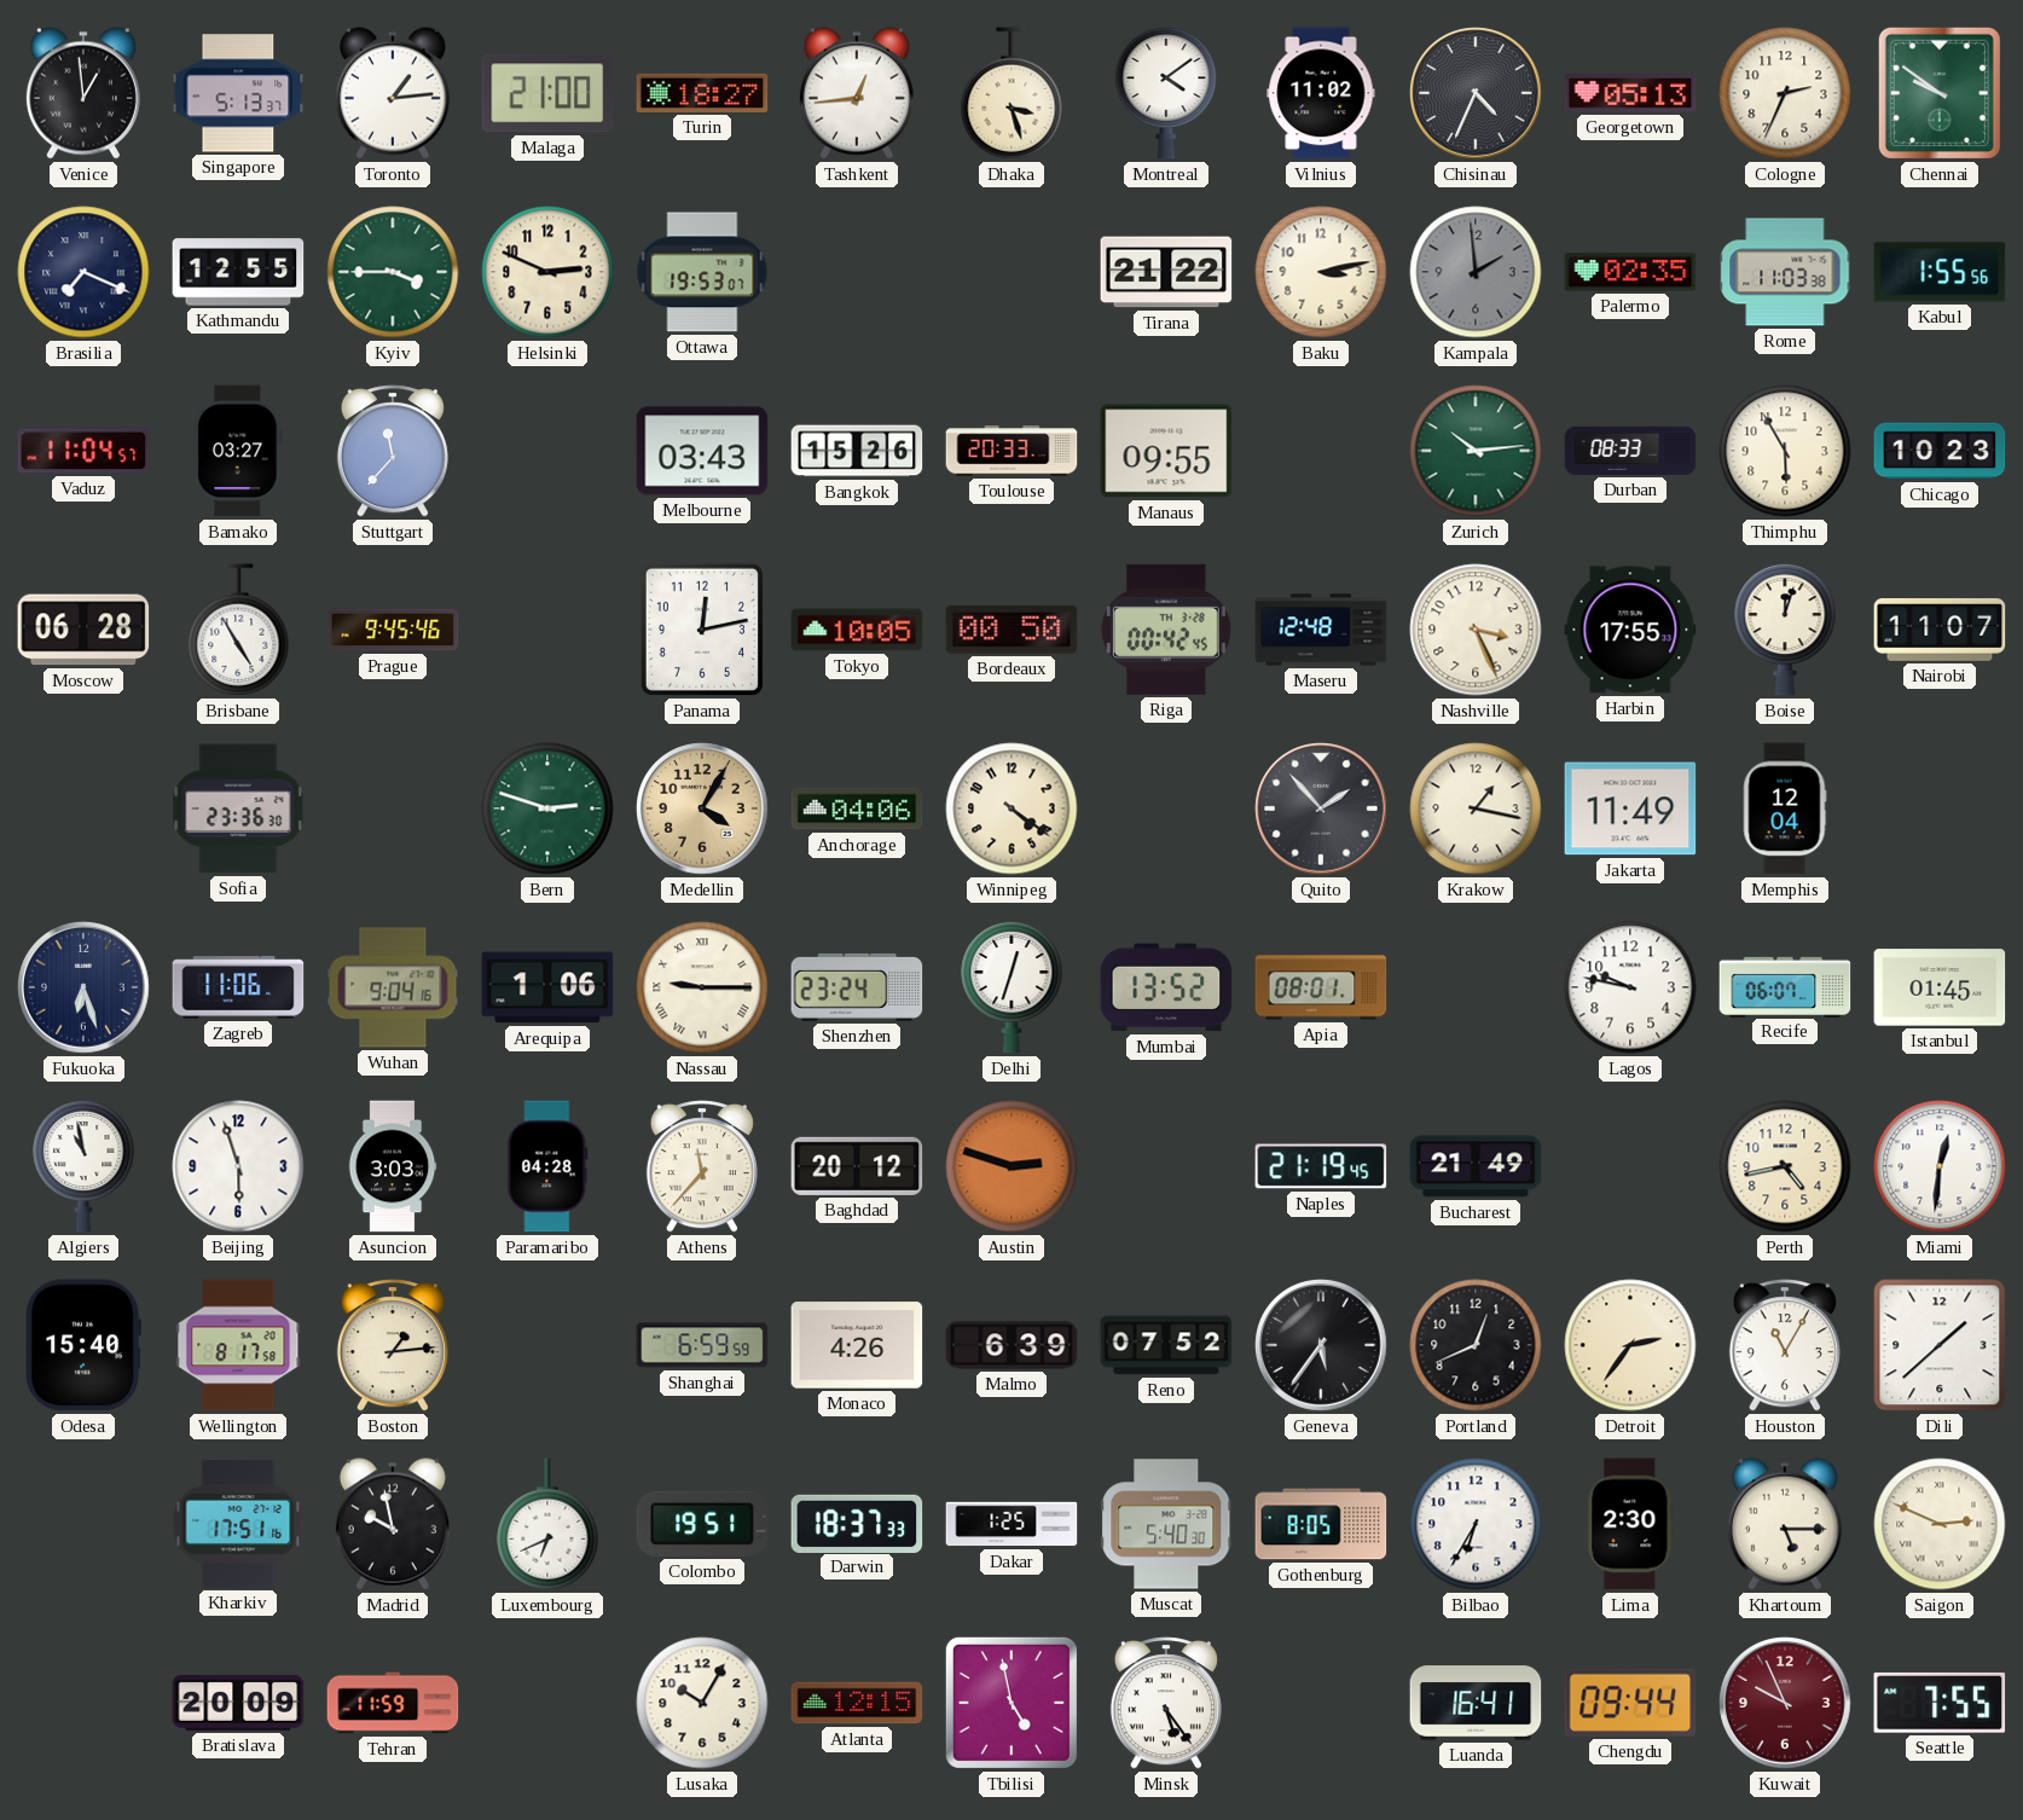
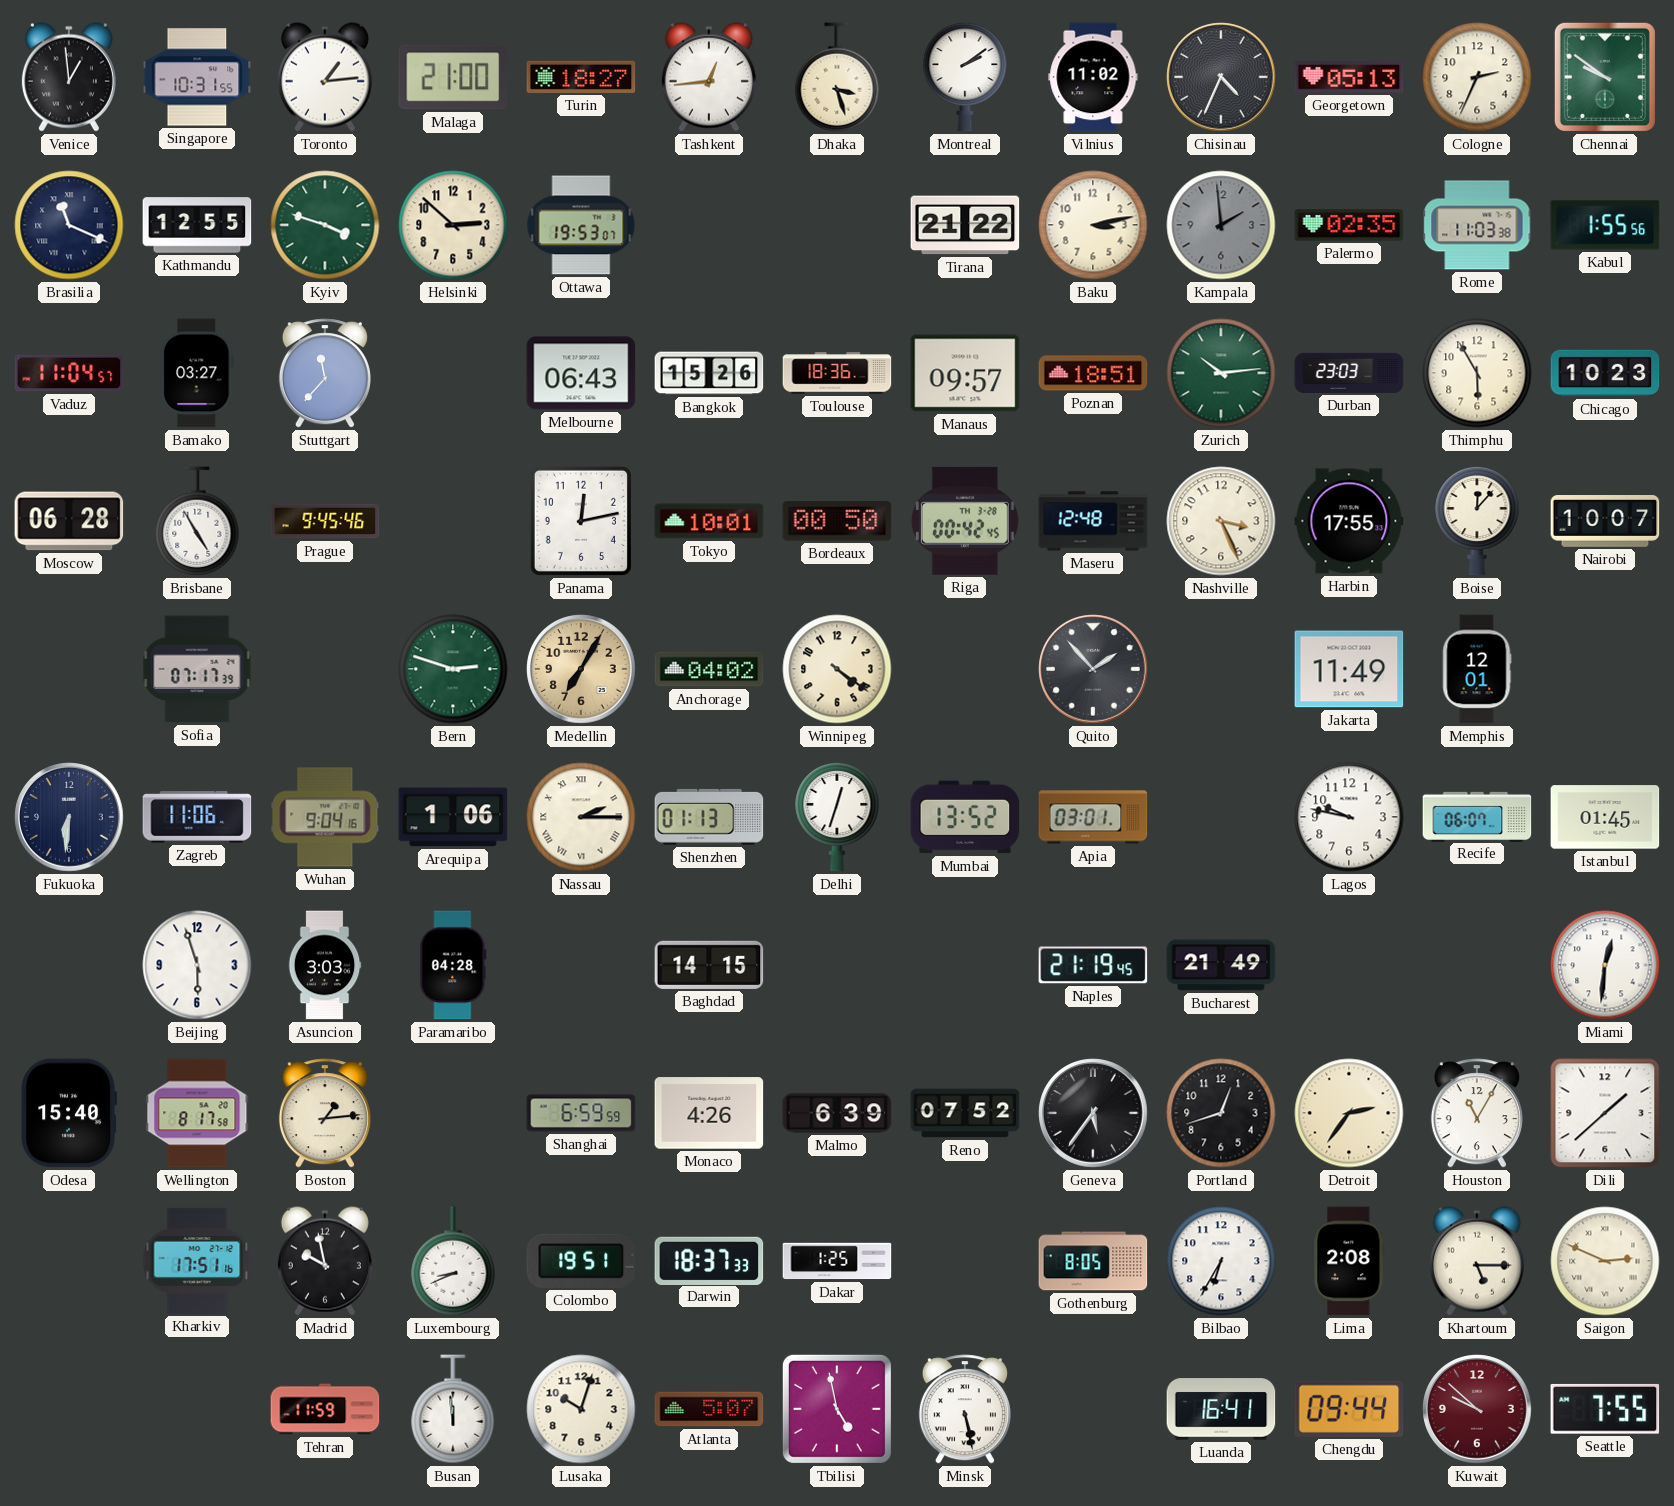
Singapore: 5:13 -> 10:31 (197, 77)
Montreal: 4:09 -> 2:09 (965, 77)
Brasilia: 7:19 -> 11:19 (69, 225)
Kyiv: 3:45 -> 3:48 (325, 225)
Helsinki: 2:49 -> 2:52 (453, 225)
Melbourne: 03:43 -> 06:43 (581, 373)
Toulouse: 20:33 -> 18:36 (837, 373)
Manaus: 09:55 -> 09:57 (965, 373)
Poznan: none -> 18:51 (1093, 373)
Durban: 08:33 -> 23:03 (1349, 373)
Tokyo: 10:05 -> 10:01 (709, 521)
Boise: 12:03 -> 12:07 (1477, 521)
Nairobi: 11:07 -> 10:07 (1605, 522)
Sofia: 23:36 -> 07:17 (197, 669)
Medellin: 4:05 -> 7:05 (581, 669)
Anchorage: 04:06 -> 04:02 (709, 669)
Krakow: 1:17 -> none (1476, 808)
Memphis: 12:04 -> 12:01 (1477, 669)
Fukuoka: 6:27 -> 6:31 (69, 817)
Nassau: 9:15 -> 2:15 (581, 817)
Shenzhen: 23:24 -> 01:13 (709, 817)
Apia: 08:01 -> 03:01 (1093, 817)
Algiers: 10:58 -> none (83, 1166)
Athens: 11:37 -> none (702, 1166)
Baghdad: 20:12 -> 14:15 (709, 965)
Austin: 2:48 -> none (1011, 1166)
Perth: 4:43 -> none (1785, 1166)
Portland: 12:41 -> 12:42 (1221, 1113)
Luxembourg: 6:41 -> 8:41 (453, 1261)
Muscat: 5:40 -> none (1166, 1524)
Lima: 2:30 -> 2:08 (1349, 1261)
Bratislava: 20:09 -> none (238, 1703)
Busan: none -> 11:59 (453, 1409)
Lusaka: 10:05 -> 10:03 (581, 1409)
Atlanta: 12:15 -> 5:07 (709, 1409)
Minsk: 5:24 -> 5:28 (965, 1409)
Kuwait: 9:56 -> 9:52 (1477, 1409)
